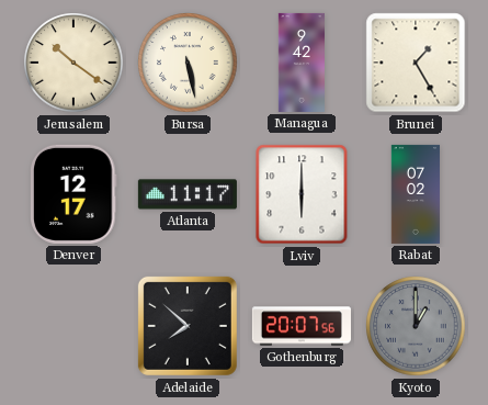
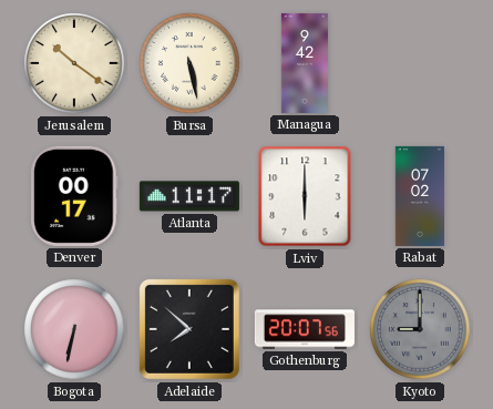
Brunei: 1:25 -> none (416, 63)
Denver: 12:17 -> 00:17 (74, 196)
Bogota: none -> 6:32 (74, 329)
Kyoto: 1:00 -> 9:00 (420, 329)
